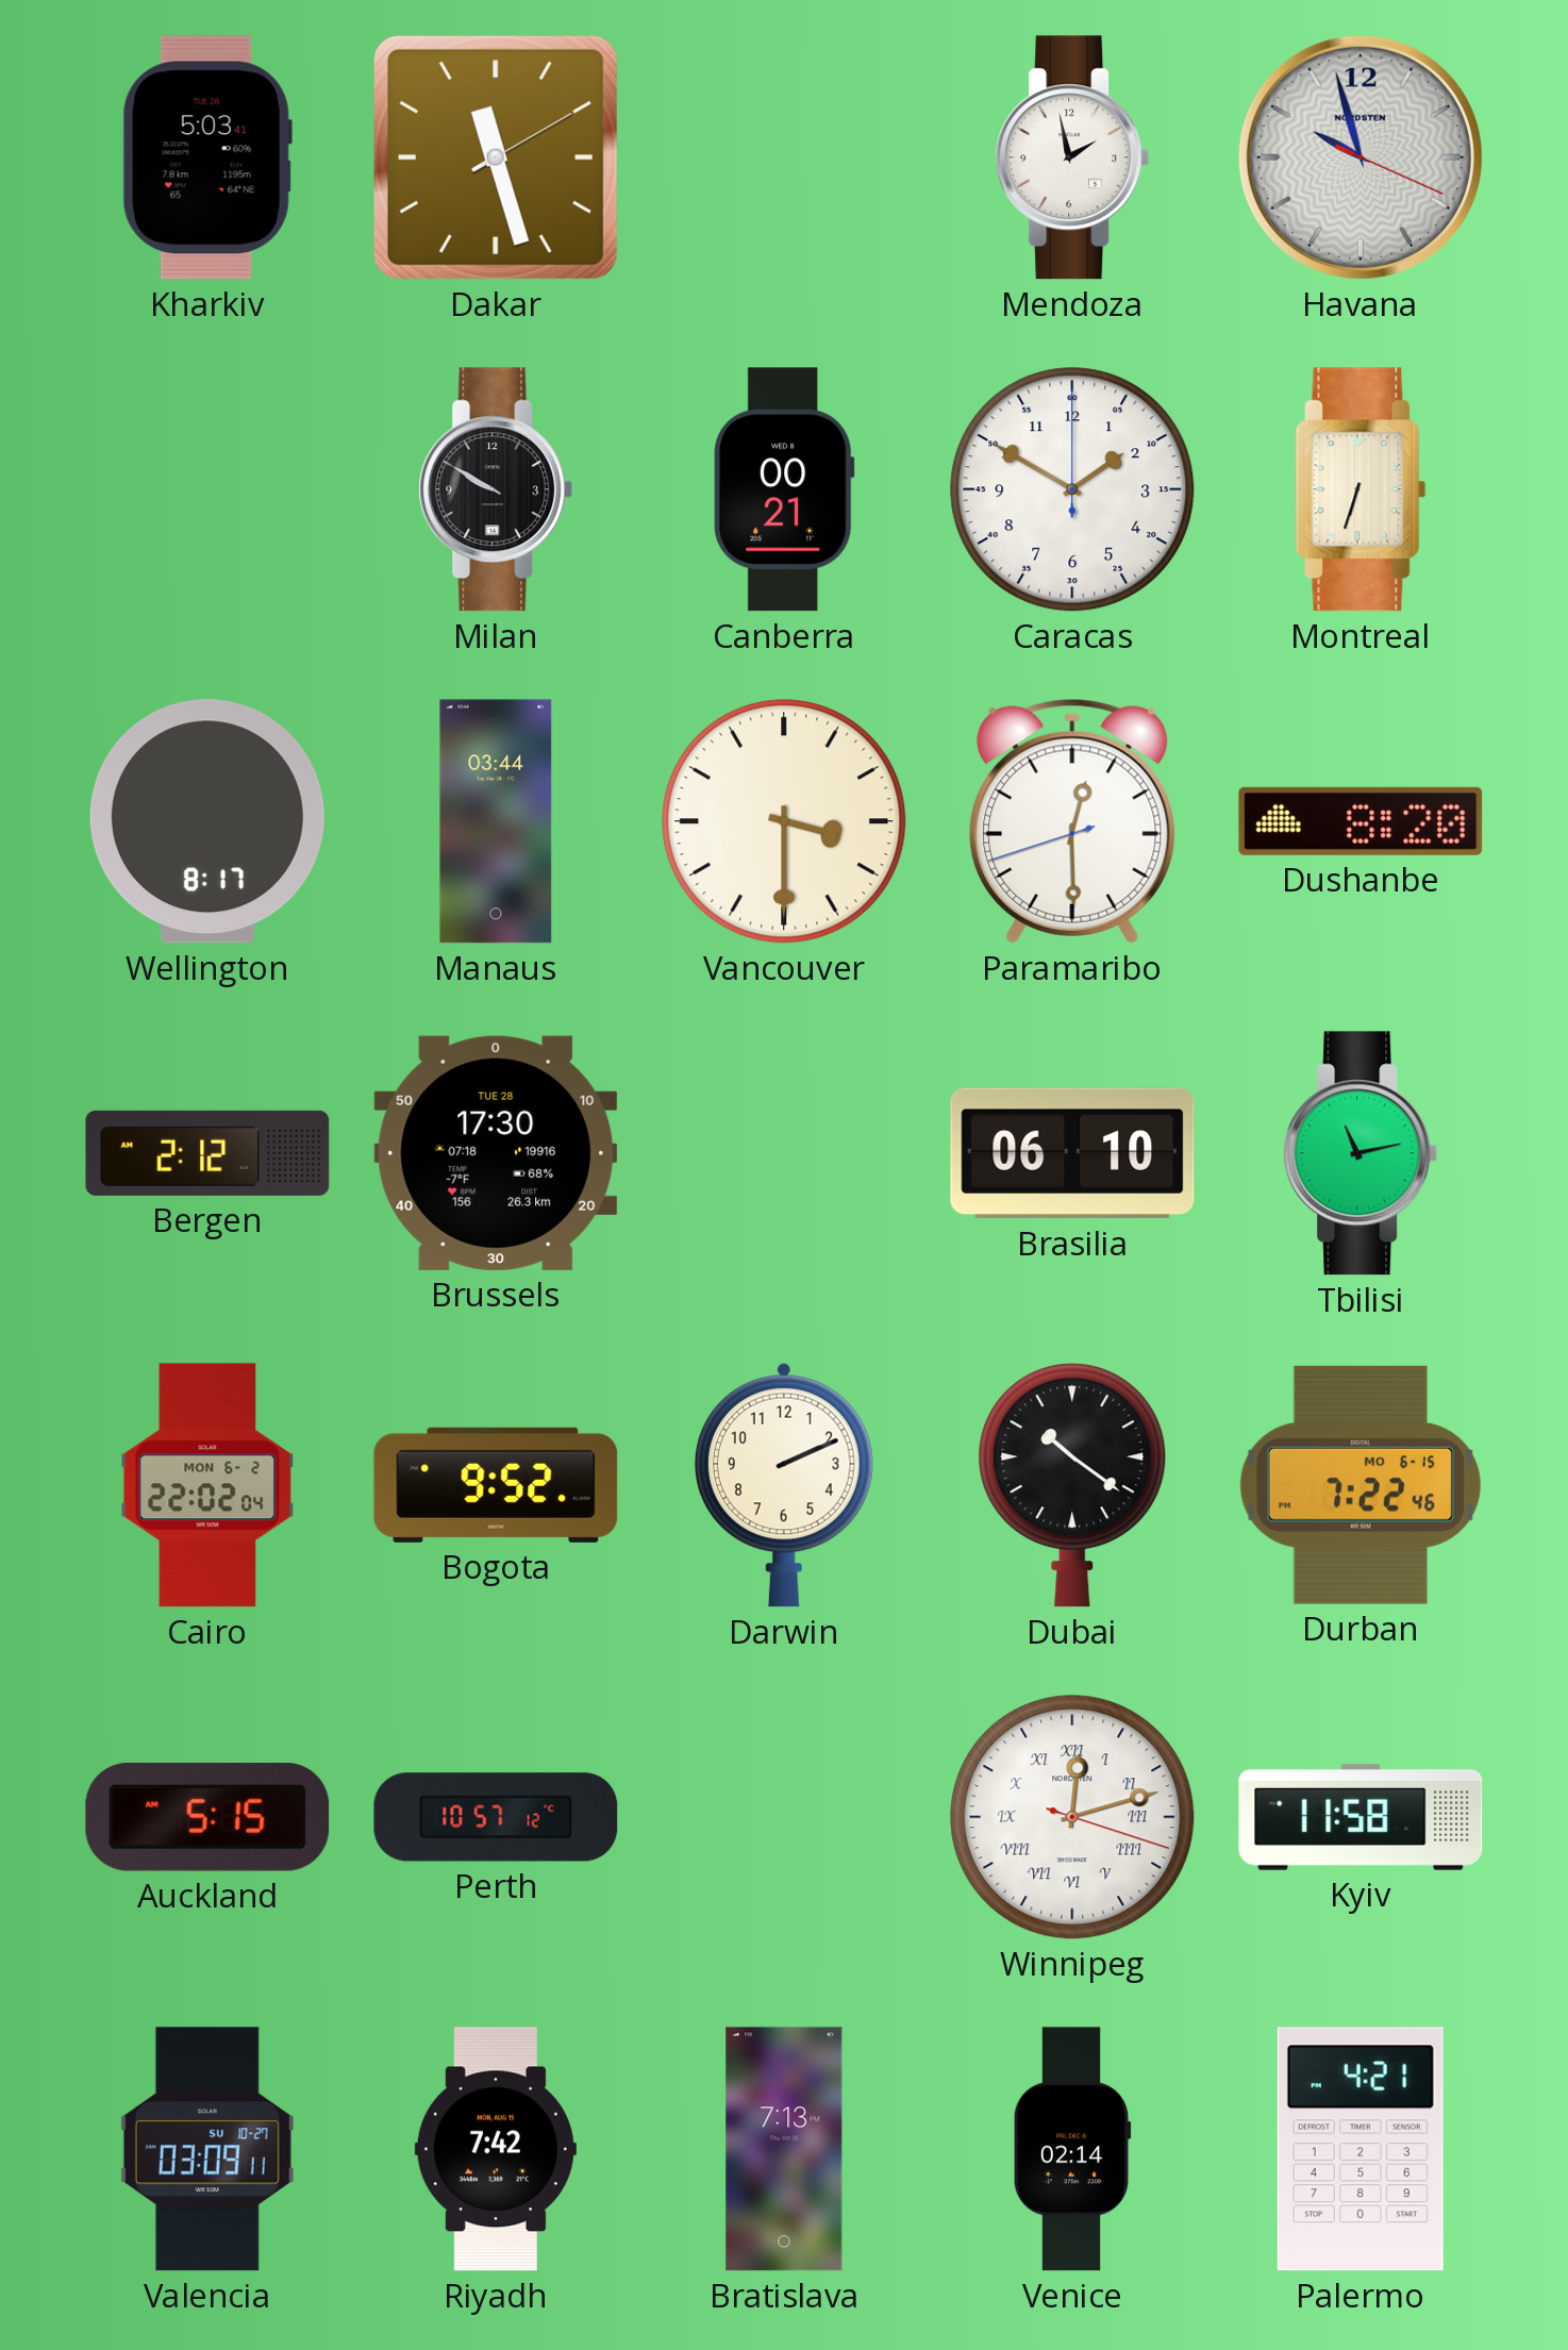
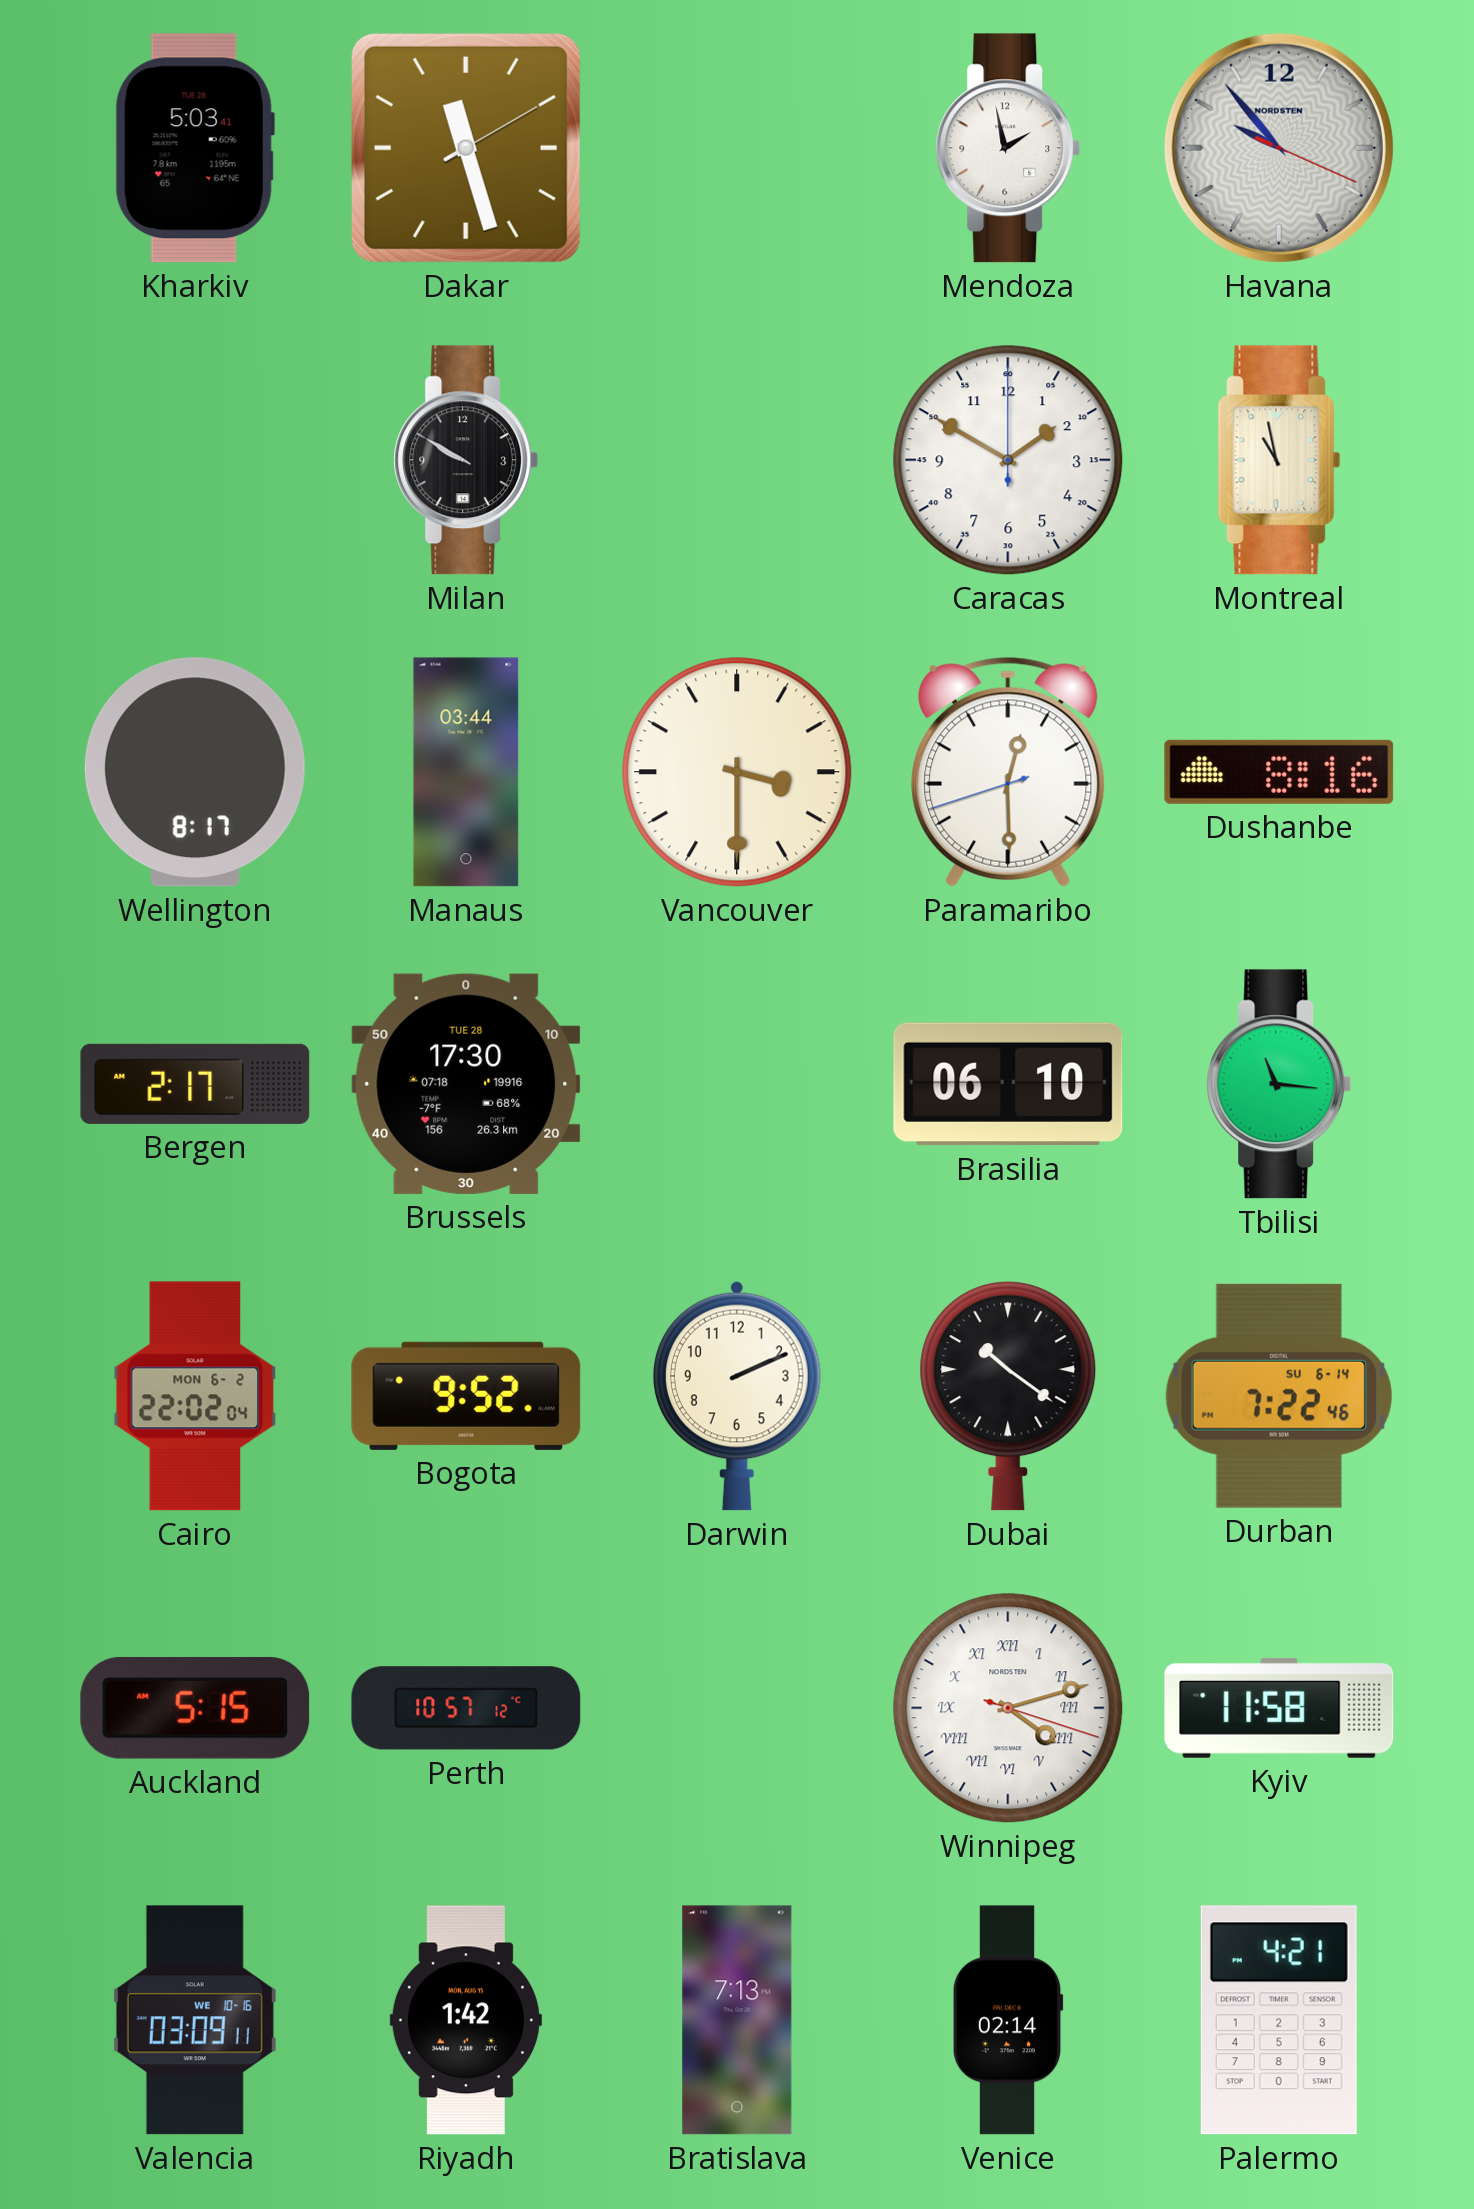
Havana: 9:57 -> 9:53 (1279, 148)
Canberra: 00:21 -> none (785, 489)
Montreal: 6:33 -> 10:58 (1279, 460)
Dushanbe: 8:20 -> 8:16 (1279, 772)
Bergen: 2:12 -> 2:17 (195, 1084)
Tbilisi: 11:13 -> 11:16 (1279, 1084)
Durban date: MO 6-15 -> SU 6-14 (1279, 1396)
Winnipeg: 12:12 -> 4:12 (1008, 1708)
Valencia date: SU 10-27 -> WE 10-16 (195, 2020)
Riyadh: 7:42 -> 1:42 (466, 2020)
